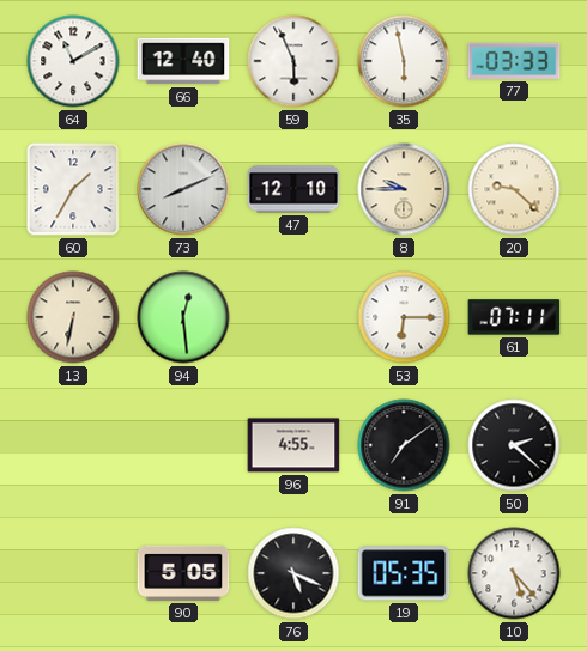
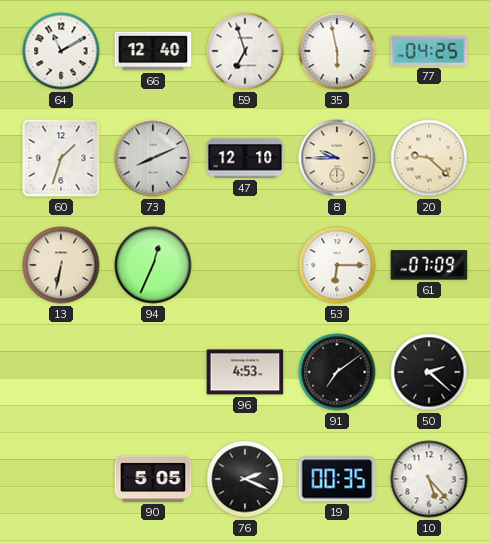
59: 5:56 -> 6:57 (245, 51)
77: 03:33 -> 04:25 (429, 51)
60: 1:35 -> 1:33 (61, 158)
94: 12:29 -> 12:34 (153, 265)
61: 07:11 -> 07:09 (429, 265)
96: 4:55 -> 4:53 (245, 372)
76: 5:19 -> 2:19 (245, 479)
19: 05:35 -> 00:35 (337, 479)
